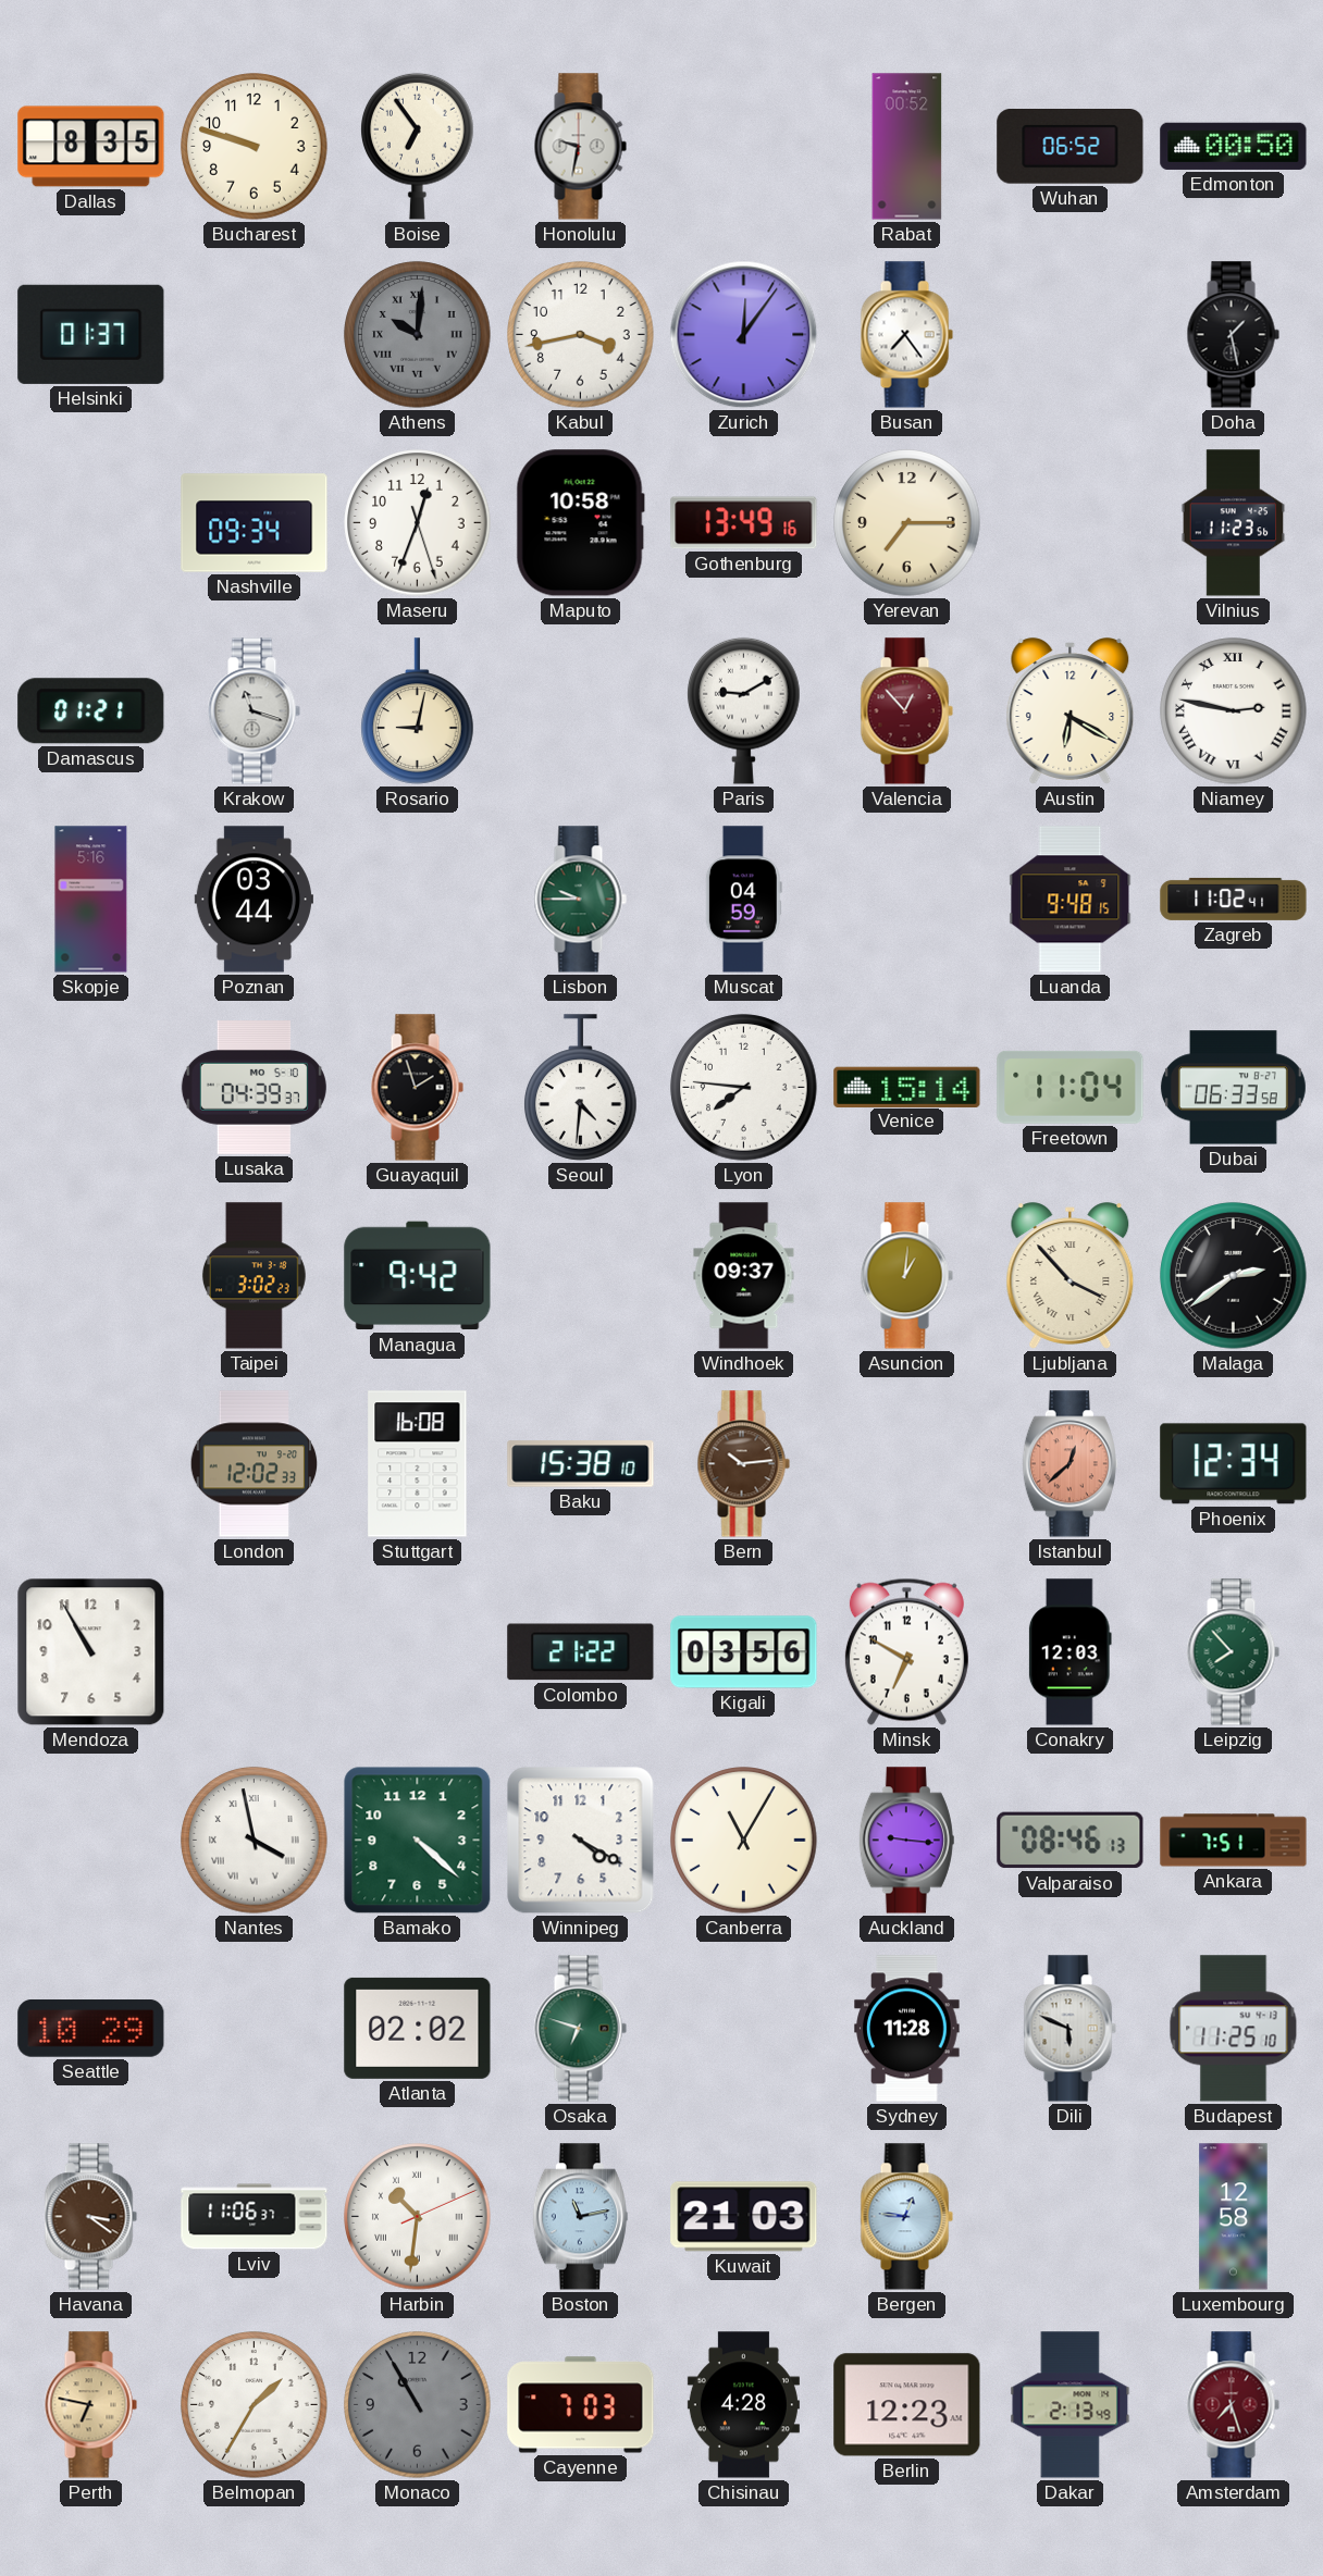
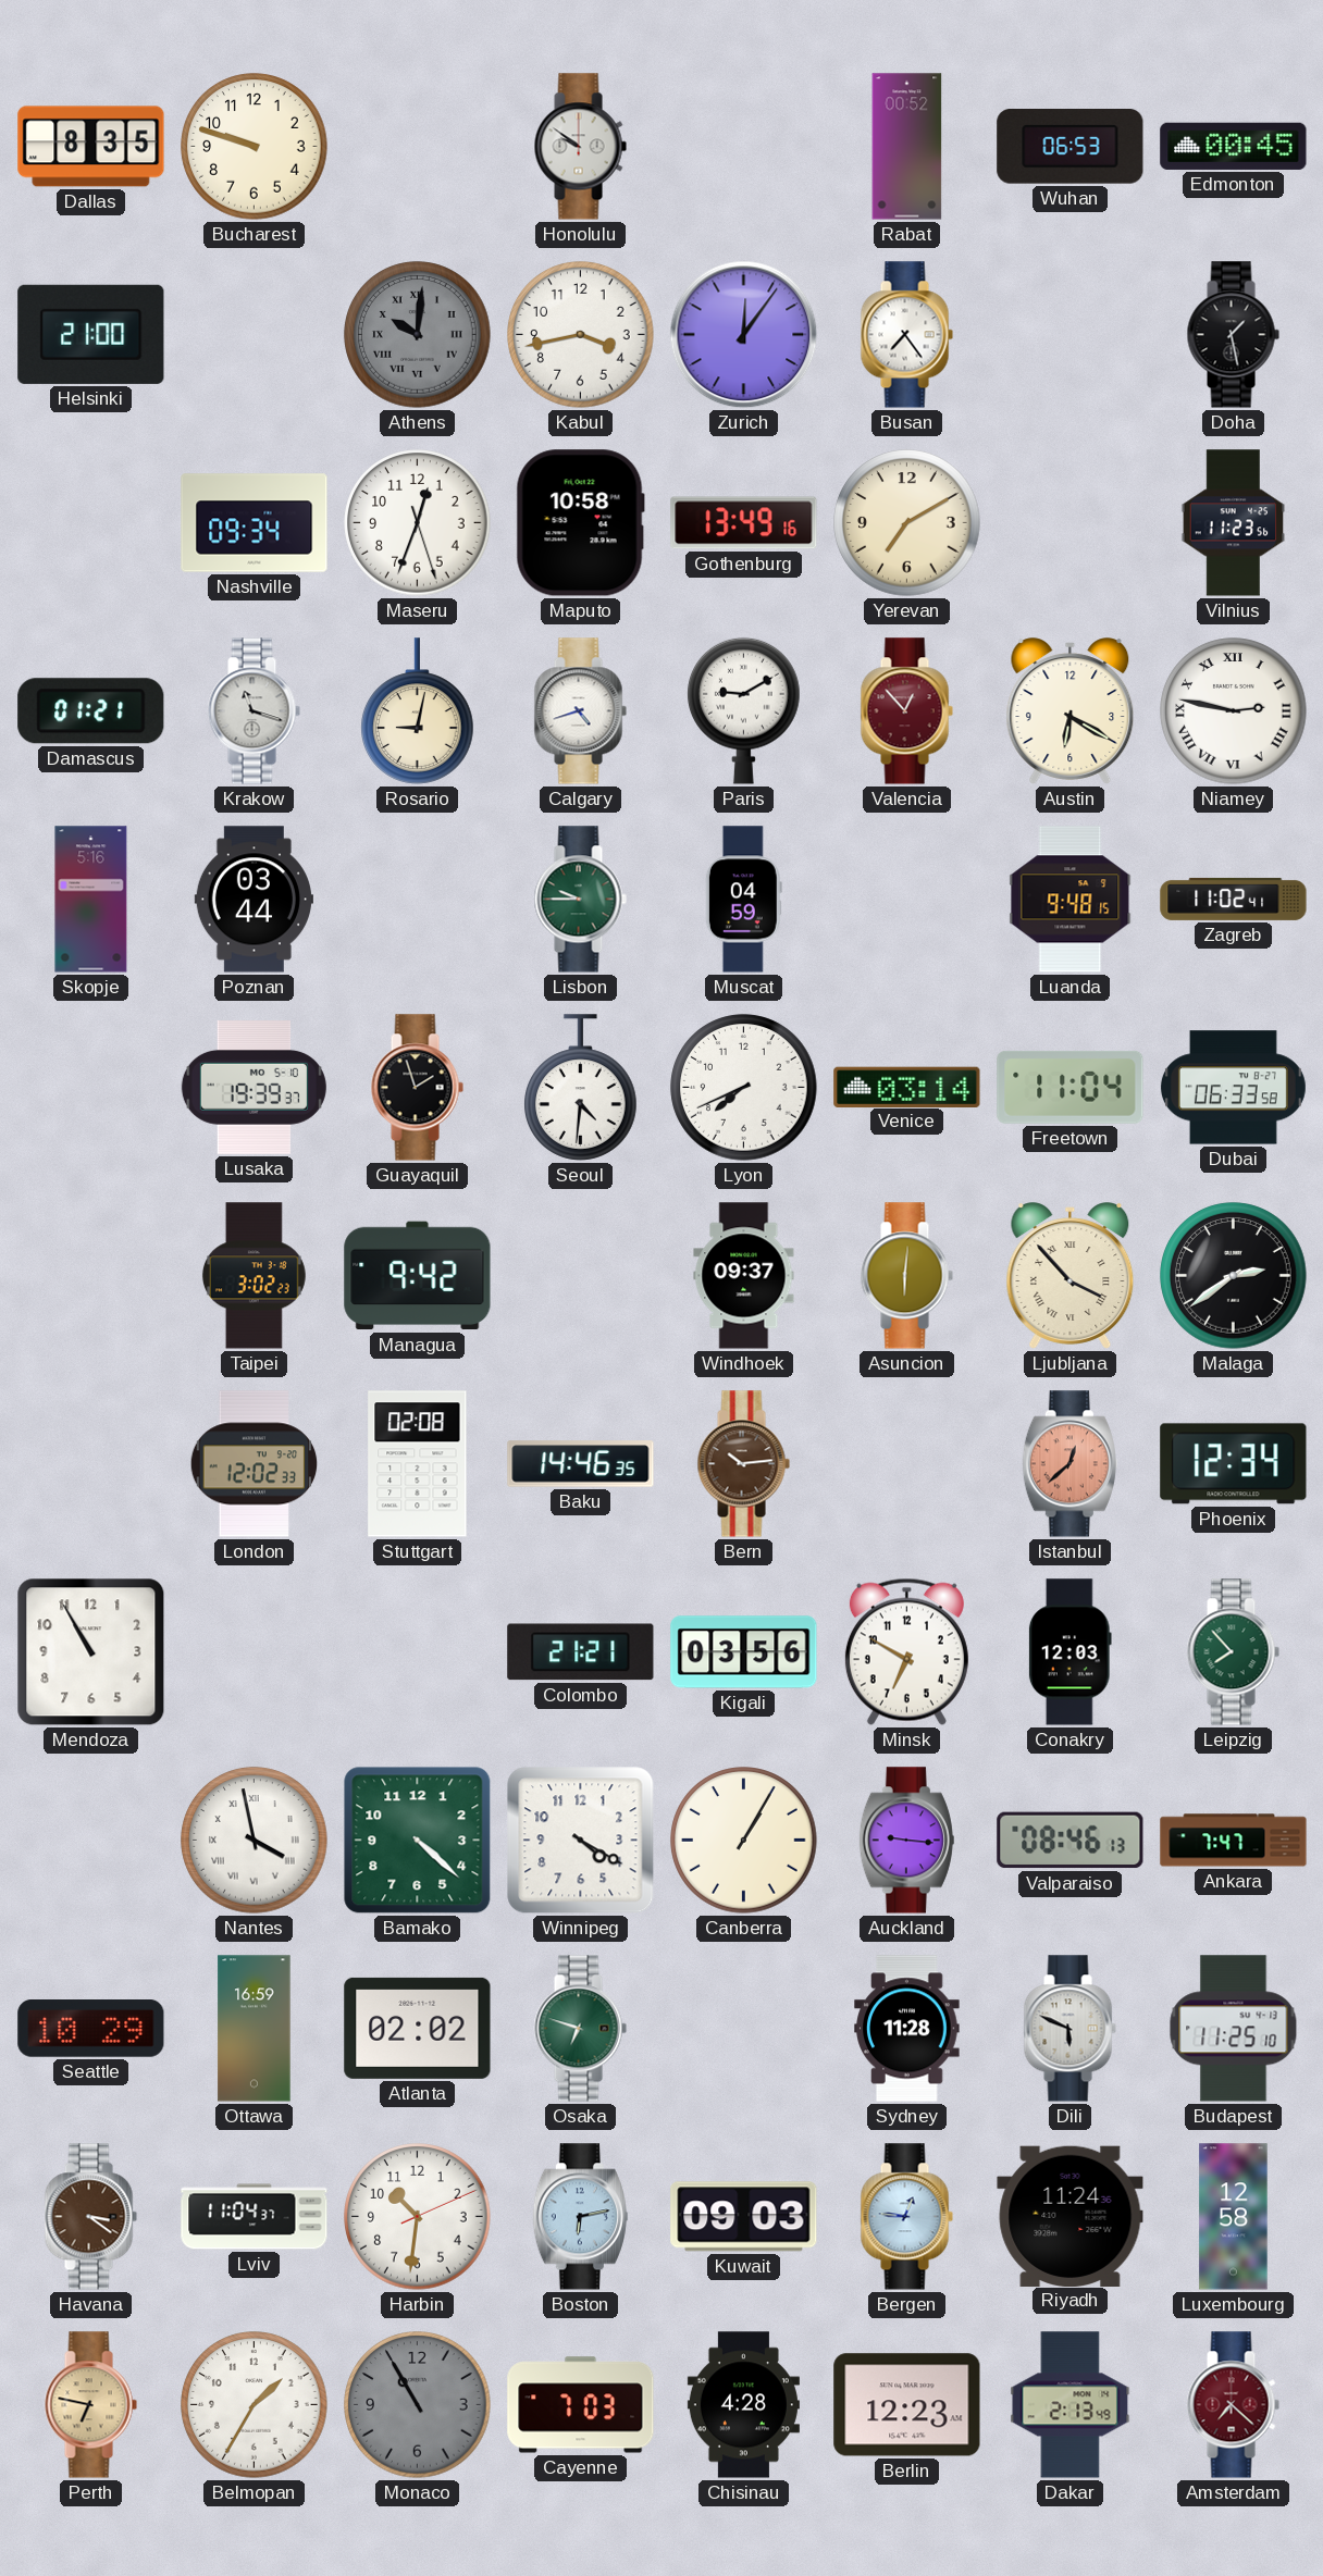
Boise: 6:54 -> none (418, 146)
Honolulu: 9:32 -> 9:51 (580, 147)
Wuhan: 06:52 -> 06:53 (1071, 147)
Edmonton: 00:50 -> 00:45 (1234, 146)
Helsinki: 01:37 -> 21:00 (91, 334)
Yerevan: 7:15 -> 7:10 (907, 523)
Calgary: none -> 4:42 (580, 711)
Lusaka: 04:39 -> 19:39 (254, 1088)
Lyon: 7:46 -> 7:41 (744, 1088)
Venice: 15:14 -> 03:14 (907, 1087)
Asuncion: 1:01 -> 6:01 (906, 1276)
Stuttgart: 16:08 -> 02:08 (418, 1464)
Baku: 15:38 -> 14:46 (581, 1464)
Colombo: 21:22 -> 21:21 (581, 1652)
Canberra: 11:05 -> 1:05 (744, 1841)
Ankara: 7:51 -> 7:47 (1234, 1841)
Ottawa: none -> 16:59 (255, 2029)
Lviv: 11:06 -> 11:04 (255, 2217)
Harbin numerals: Roman -> Arabic (418, 2217)
Boston: 11:13 -> 6:13 (580, 2217)
Kuwait: 21:03 -> 09:03 (744, 2217)
Riyadh: none -> 11:24 (1071, 2216)
Amsterdam: 7:27 -> 7:22 (1233, 2405)
